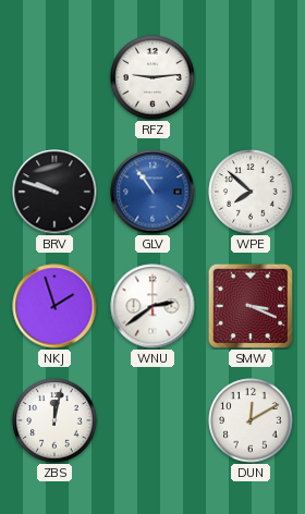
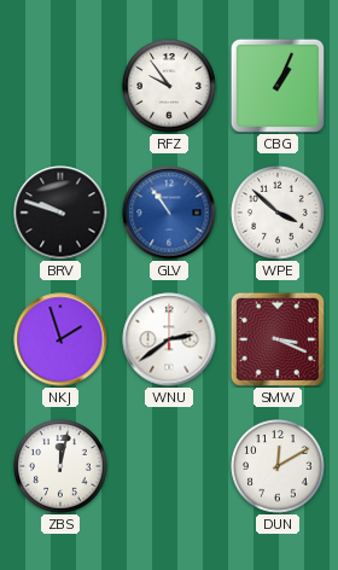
RFZ: 9:14 -> 9:54 (169, 86)
CBG: none -> 1:04 (278, 86)
WPE: 7:52 -> 3:52 (278, 213)
